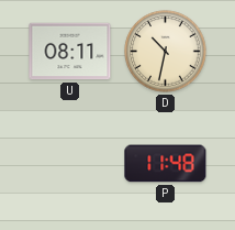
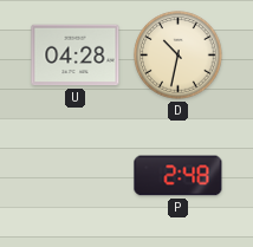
U: 08:11 -> 04:28 (76, 56)
P: 11:48 -> 2:48 (179, 176)
